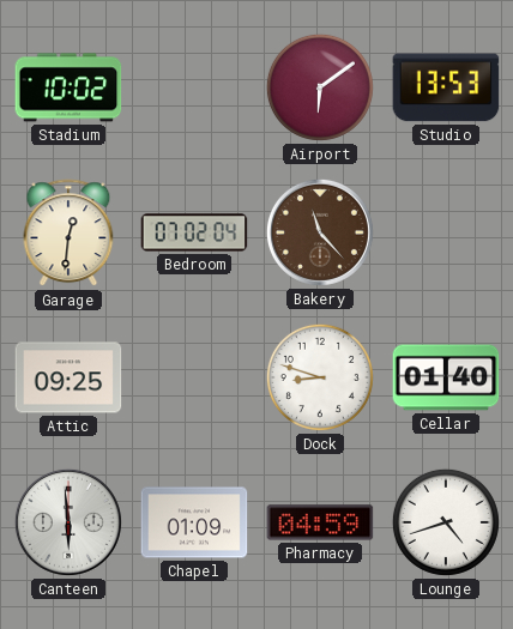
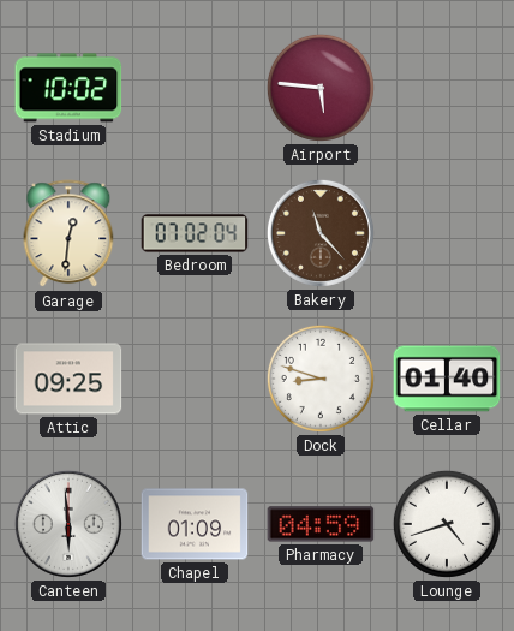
Airport: 6:09 -> 5:46 (321, 88)
Studio: 13:53 -> none (446, 87)
